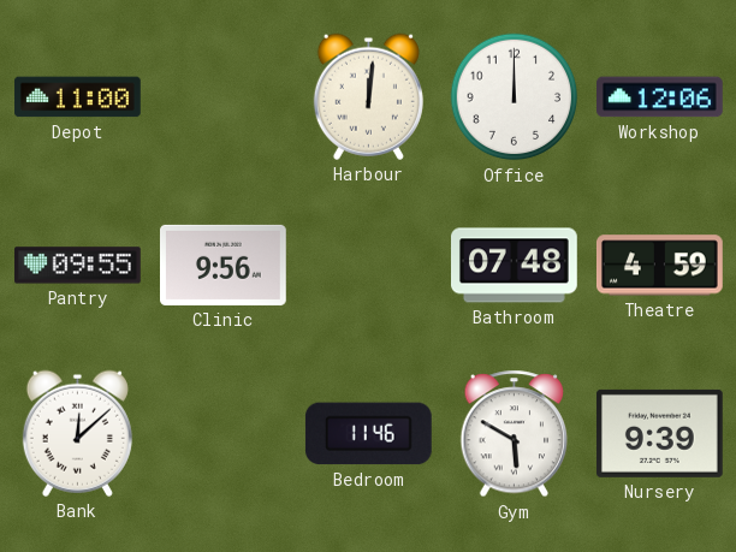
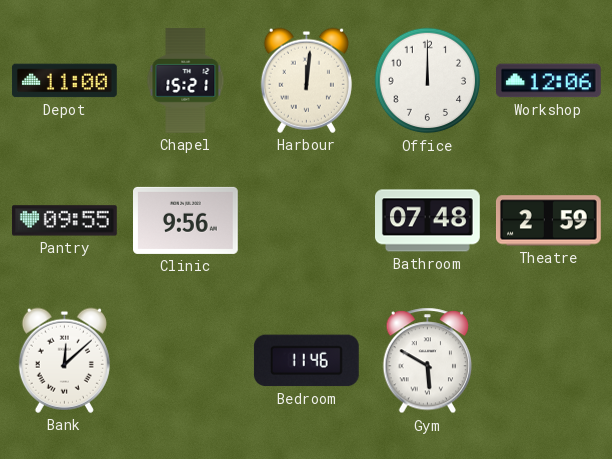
Chapel: none -> 15:21 (186, 81)
Theatre: 4:59 -> 2:59 (548, 221)
Nursery: 9:39 -> none (659, 433)
